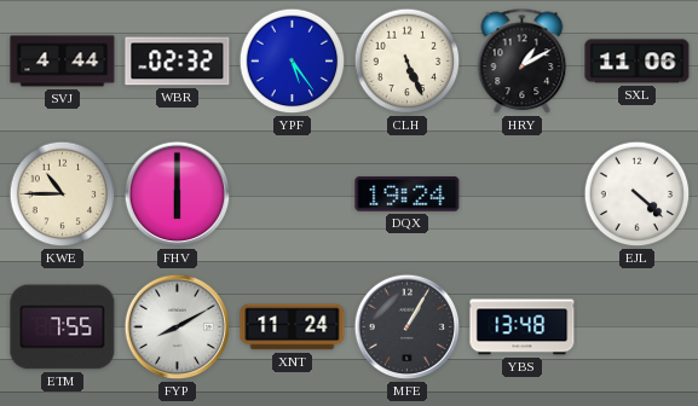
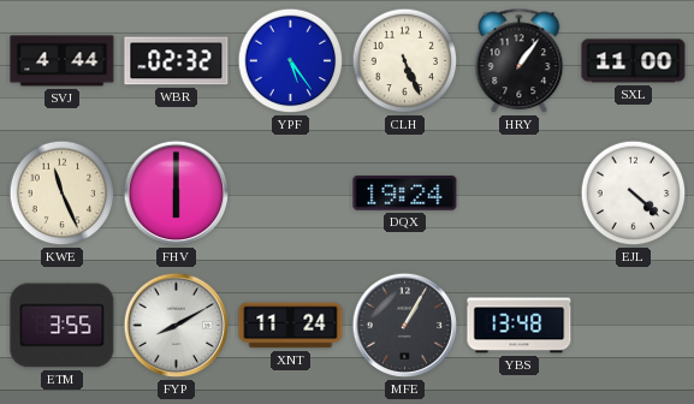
HRY: 1:10 -> 1:06 (520, 61)
SXL: 11:06 -> 11:00 (634, 61)
KWE: 10:45 -> 11:26 (63, 194)
ETM: 7:55 -> 3:55 (63, 326)
